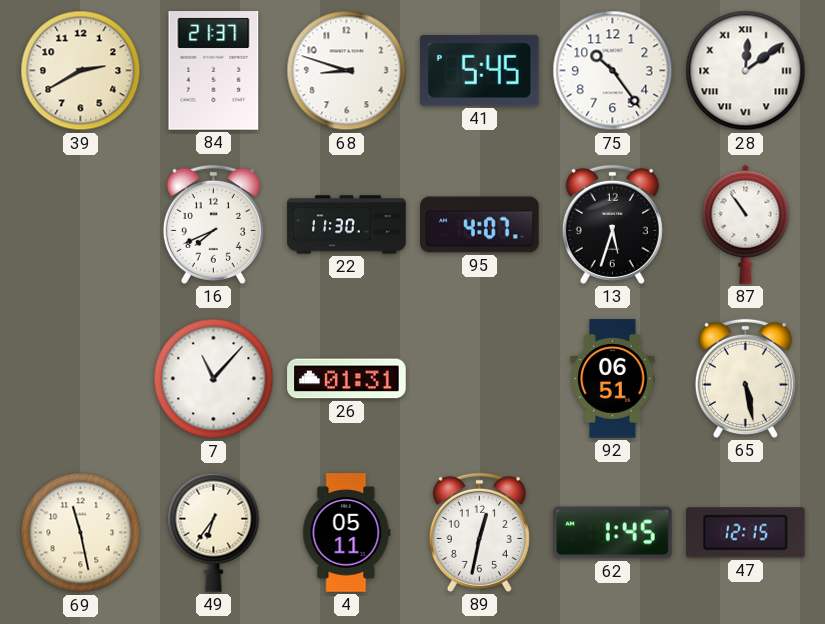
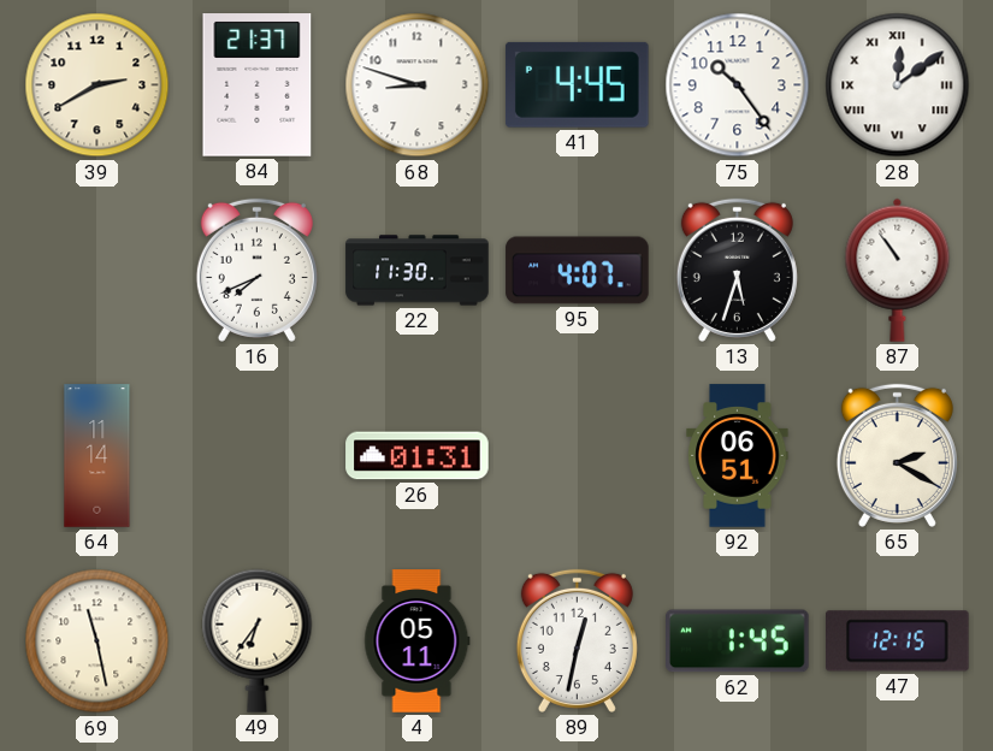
41: 5:45 -> 4:45 (577, 84)
64: none -> 11:14 (97, 456)
7: 11:07 -> none (214, 379)
65: 5:28 -> 2:20 (897, 455)
